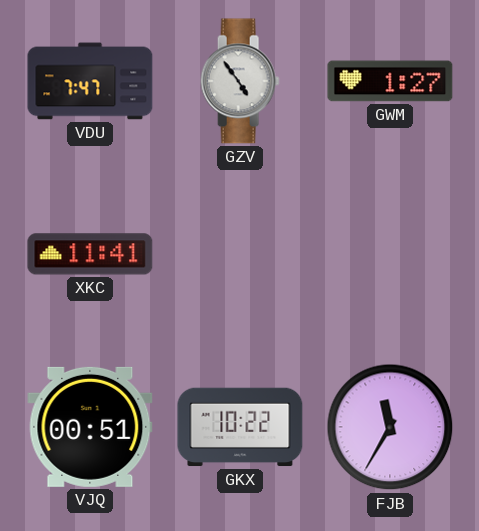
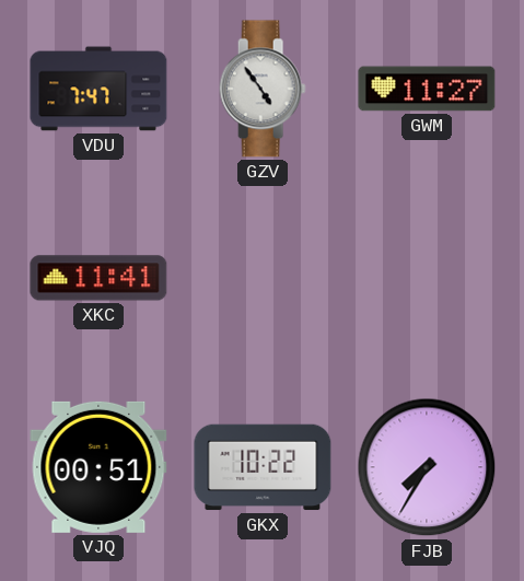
GWM: 1:27 -> 11:27 (427, 89)
FJB: 11:35 -> 7:35 (427, 467)
